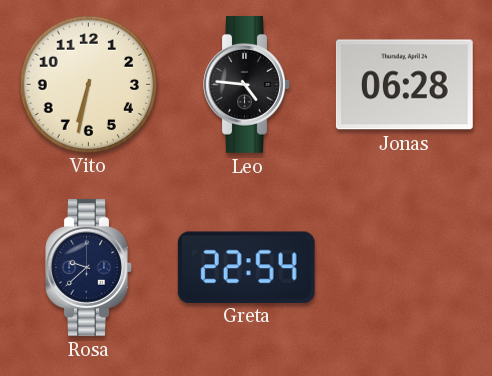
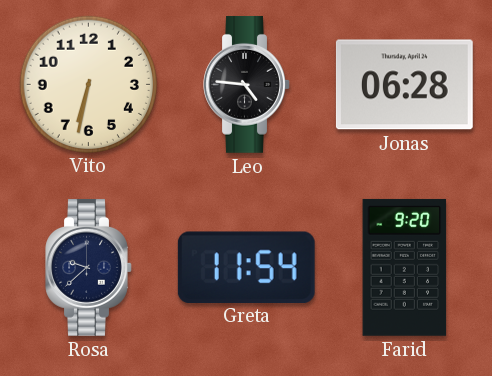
Greta: 22:54 -> 11:54 (246, 267)
Farid: none -> 9:20 (405, 267)
